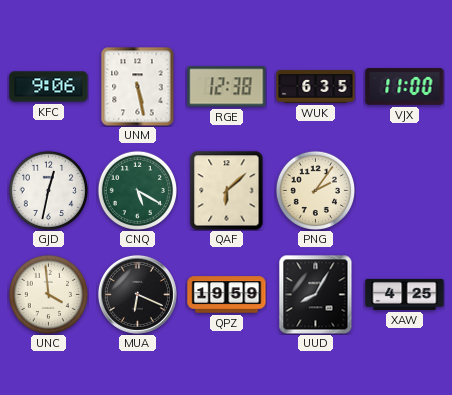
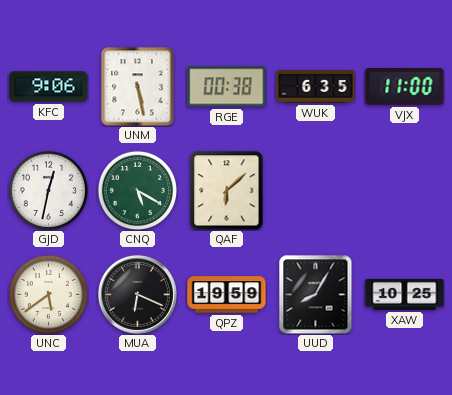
RGE: 12:38 -> 00:38 (227, 87)
PNG: 2:06 -> none (315, 190)
UNC: 3:59 -> 5:39 (48, 294)
XAW: 4:25 -> 10:25 (405, 294)
